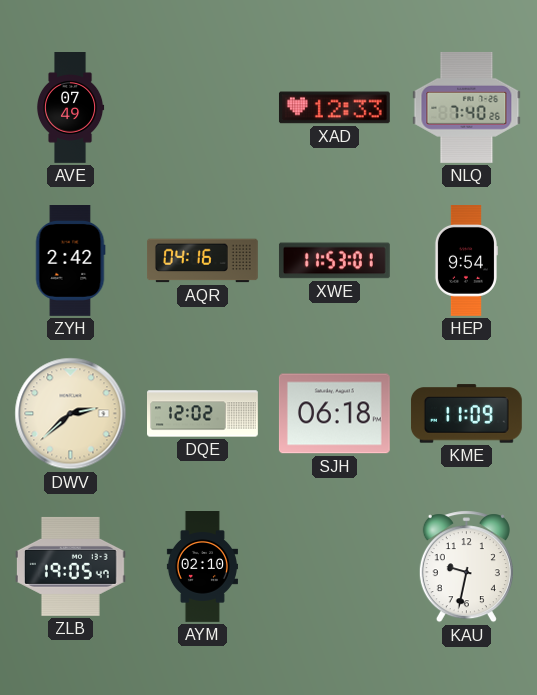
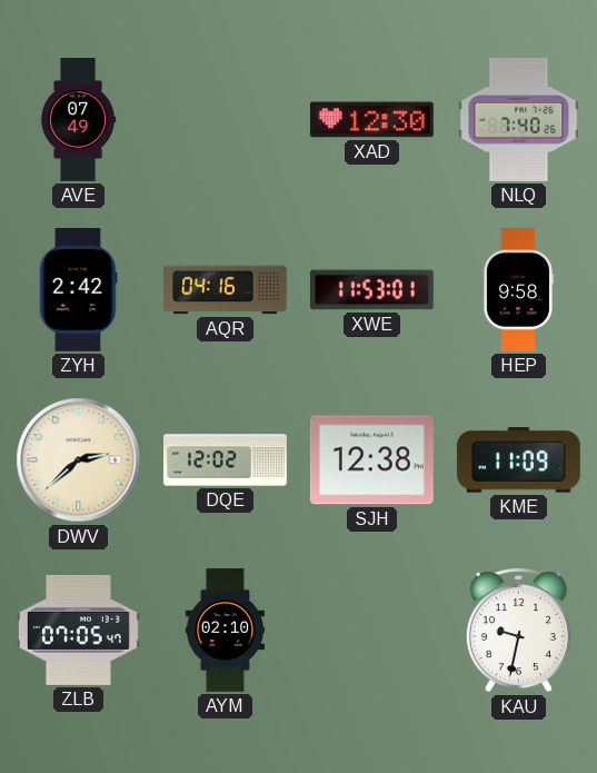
XAD: 12:33 -> 12:30 (371, 120)
HEP: 9:54 -> 9:58 (518, 290)
SJH: 06:18 -> 12:38 (371, 460)
ZLB: 19:05 -> 07:05 (78, 630)
